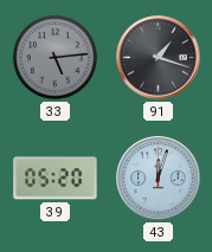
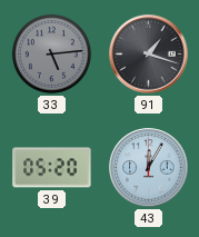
43: 12:03 -> 12:05 (149, 168)
